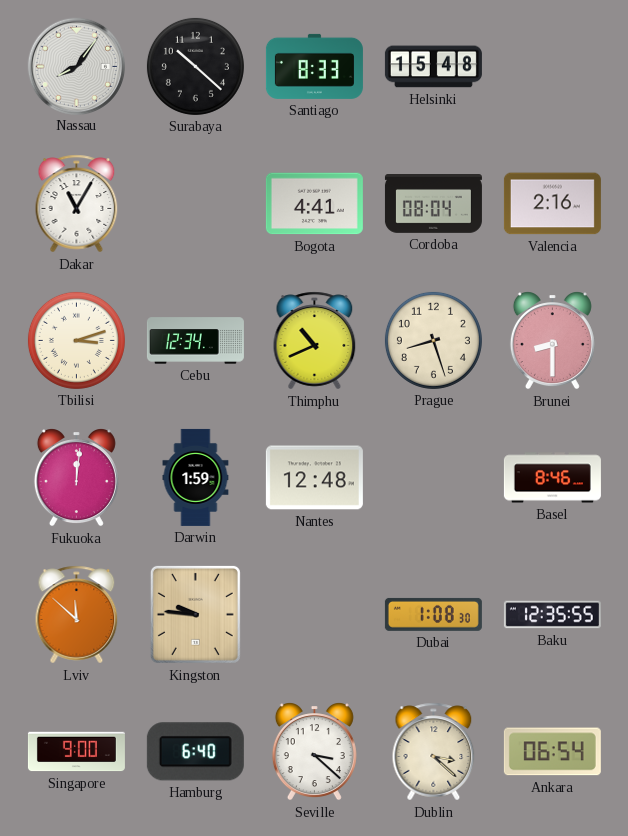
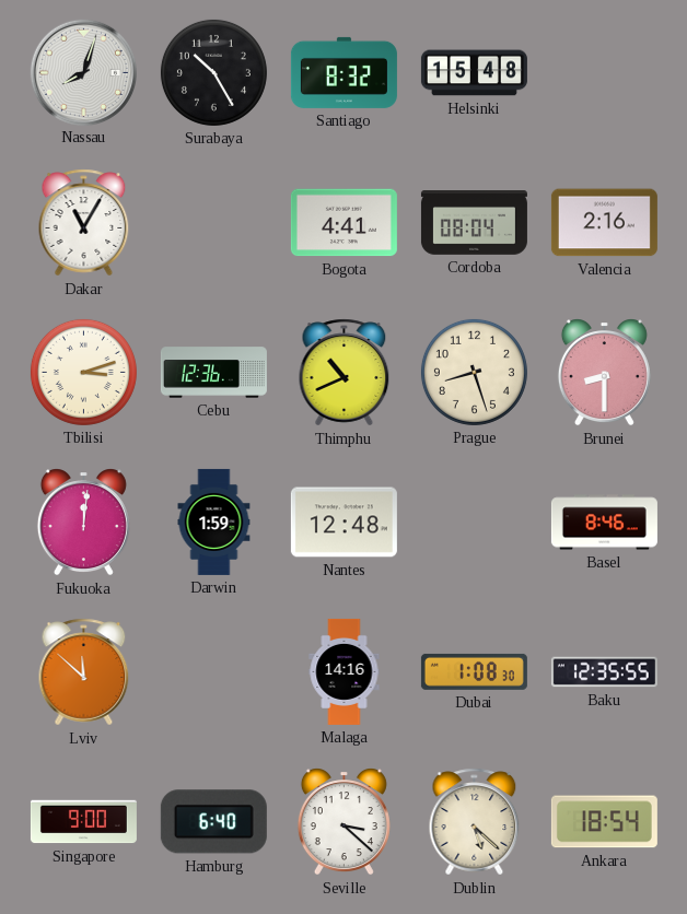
Nassau: 8:06 -> 8:03 (83, 72)
Surabaya: 10:22 -> 10:25 (213, 72)
Santiago: 8:33 -> 8:32 (343, 72)
Cebu: 12:34 -> 12:36 (213, 373)
Kingston: 9:46 -> none (195, 614)
Malaga: none -> 14:16 (345, 671)
Dublin: 3:22 -> 5:22 (475, 822)
Ankara: 06:54 -> 18:54 (604, 822)
